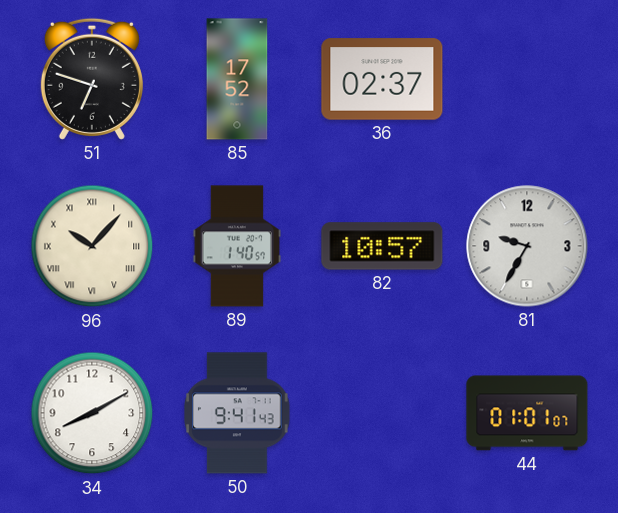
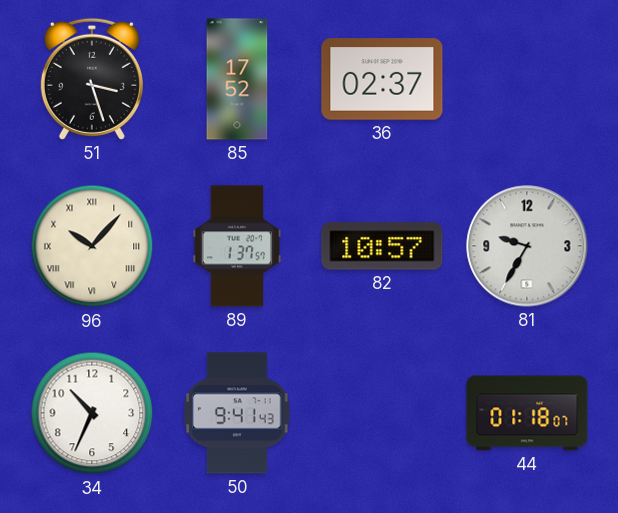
51: 6:48 -> 3:27 (92, 79)
89: 1:40 -> 1:37 (236, 246)
34: 8:10 -> 10:34 (92, 413)
44: 01:01 -> 01:18 (527, 413)
